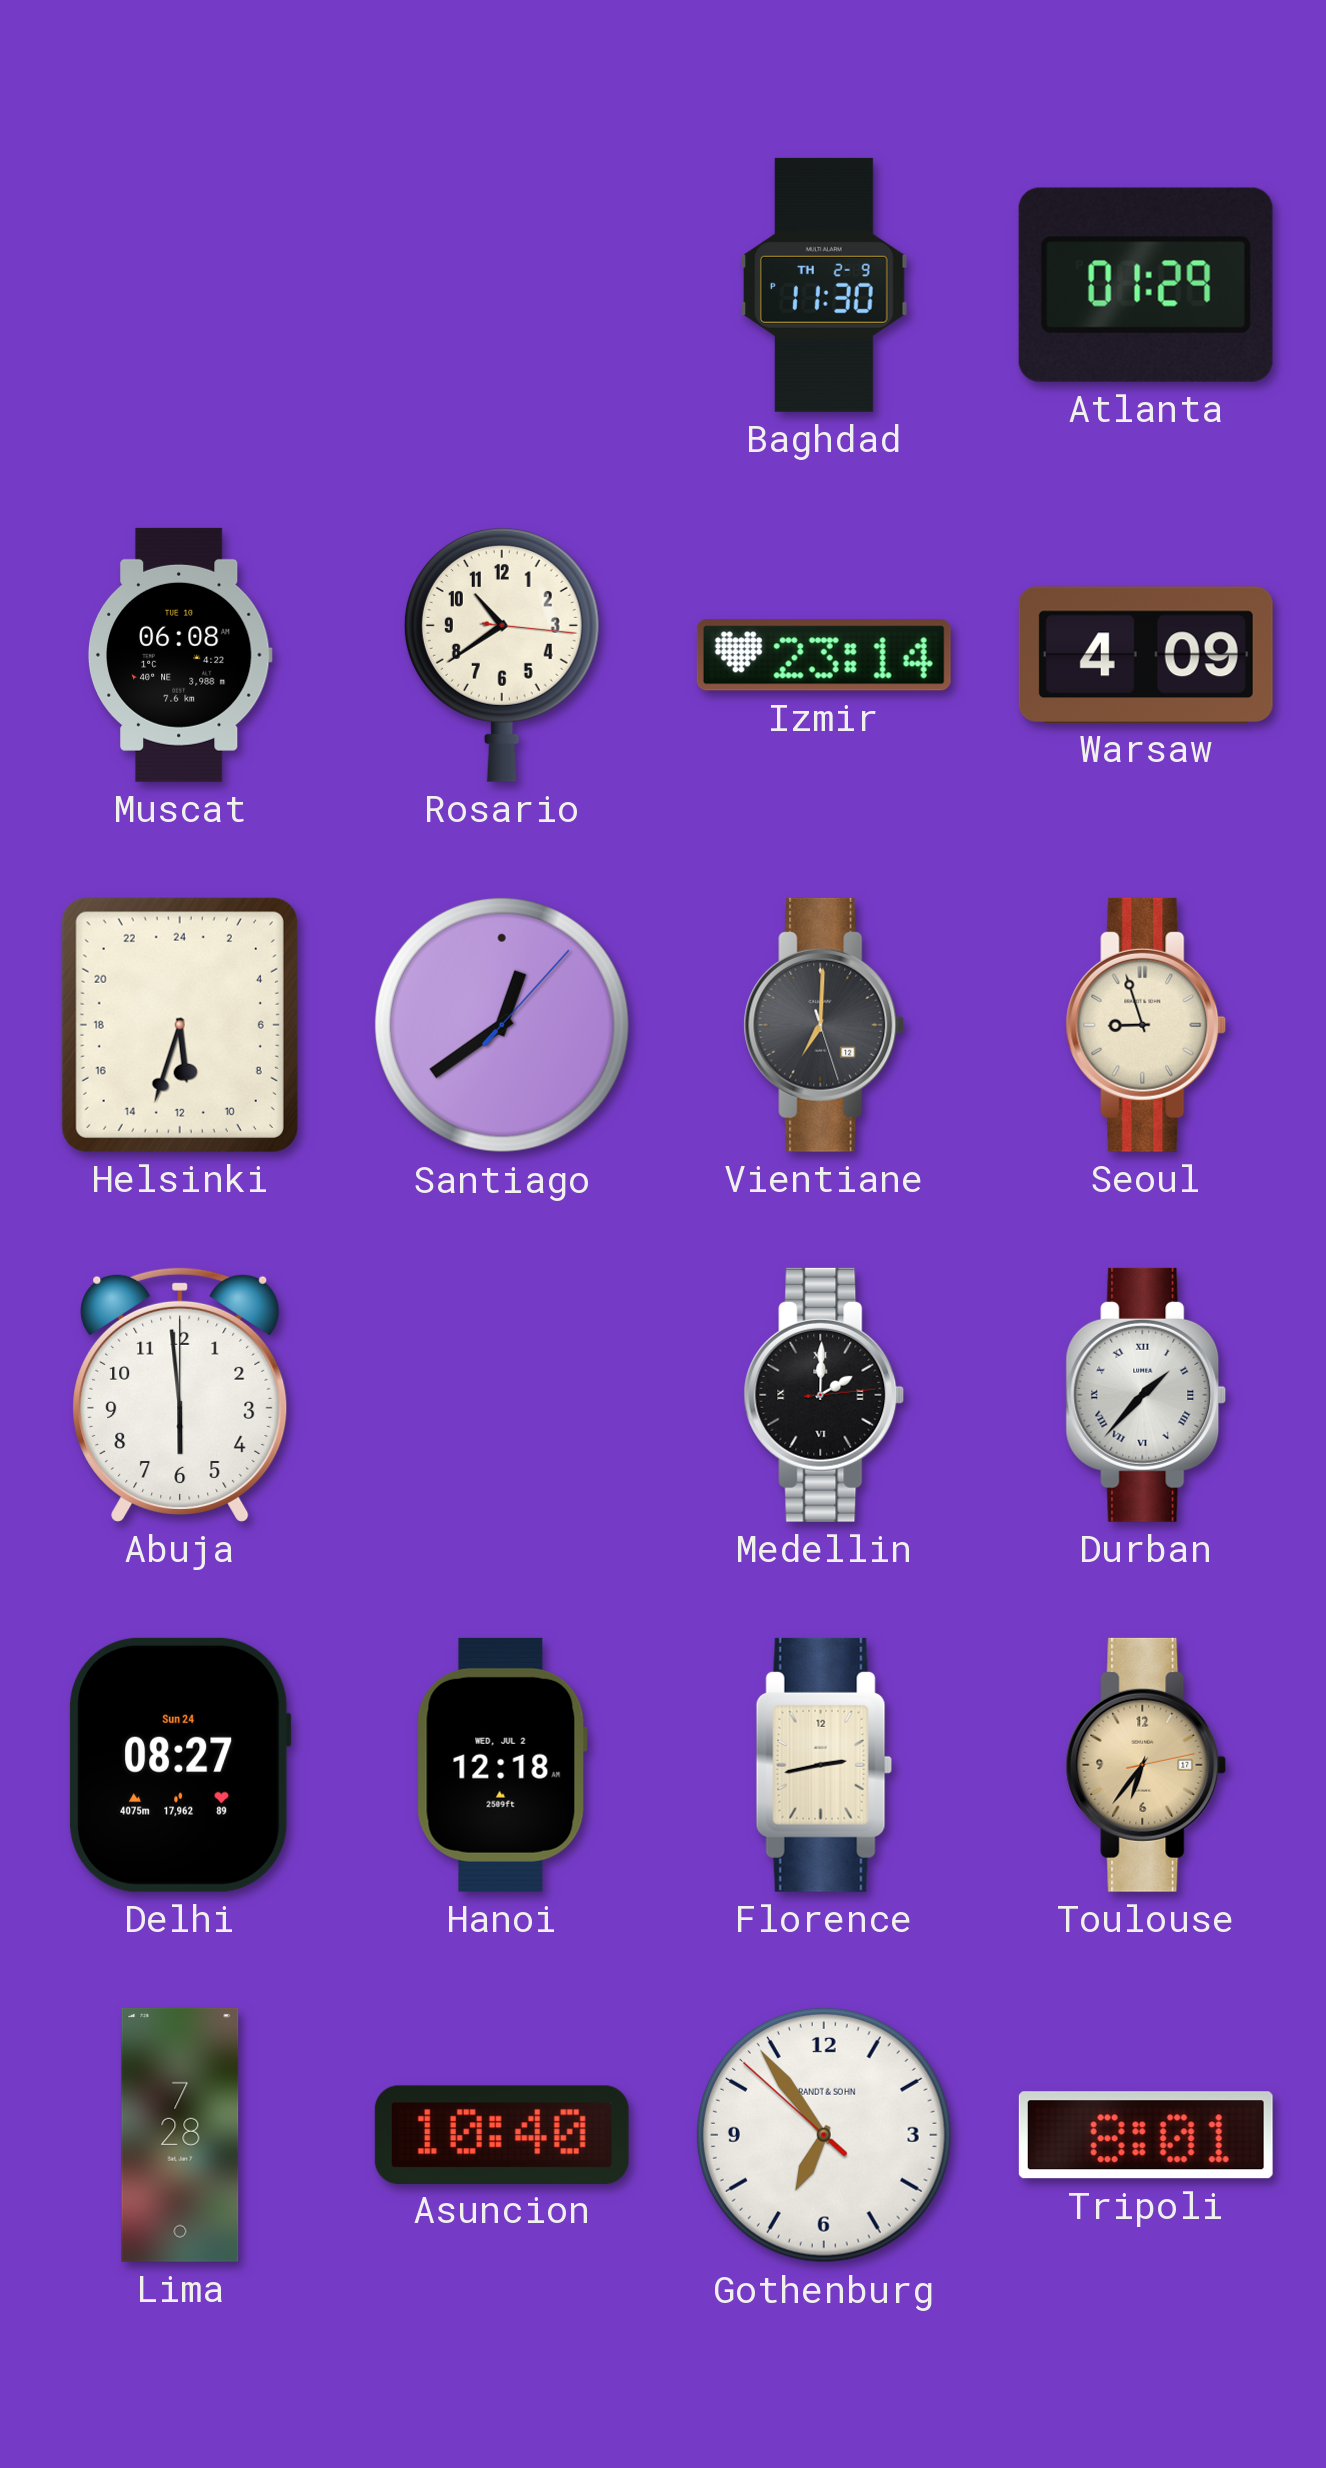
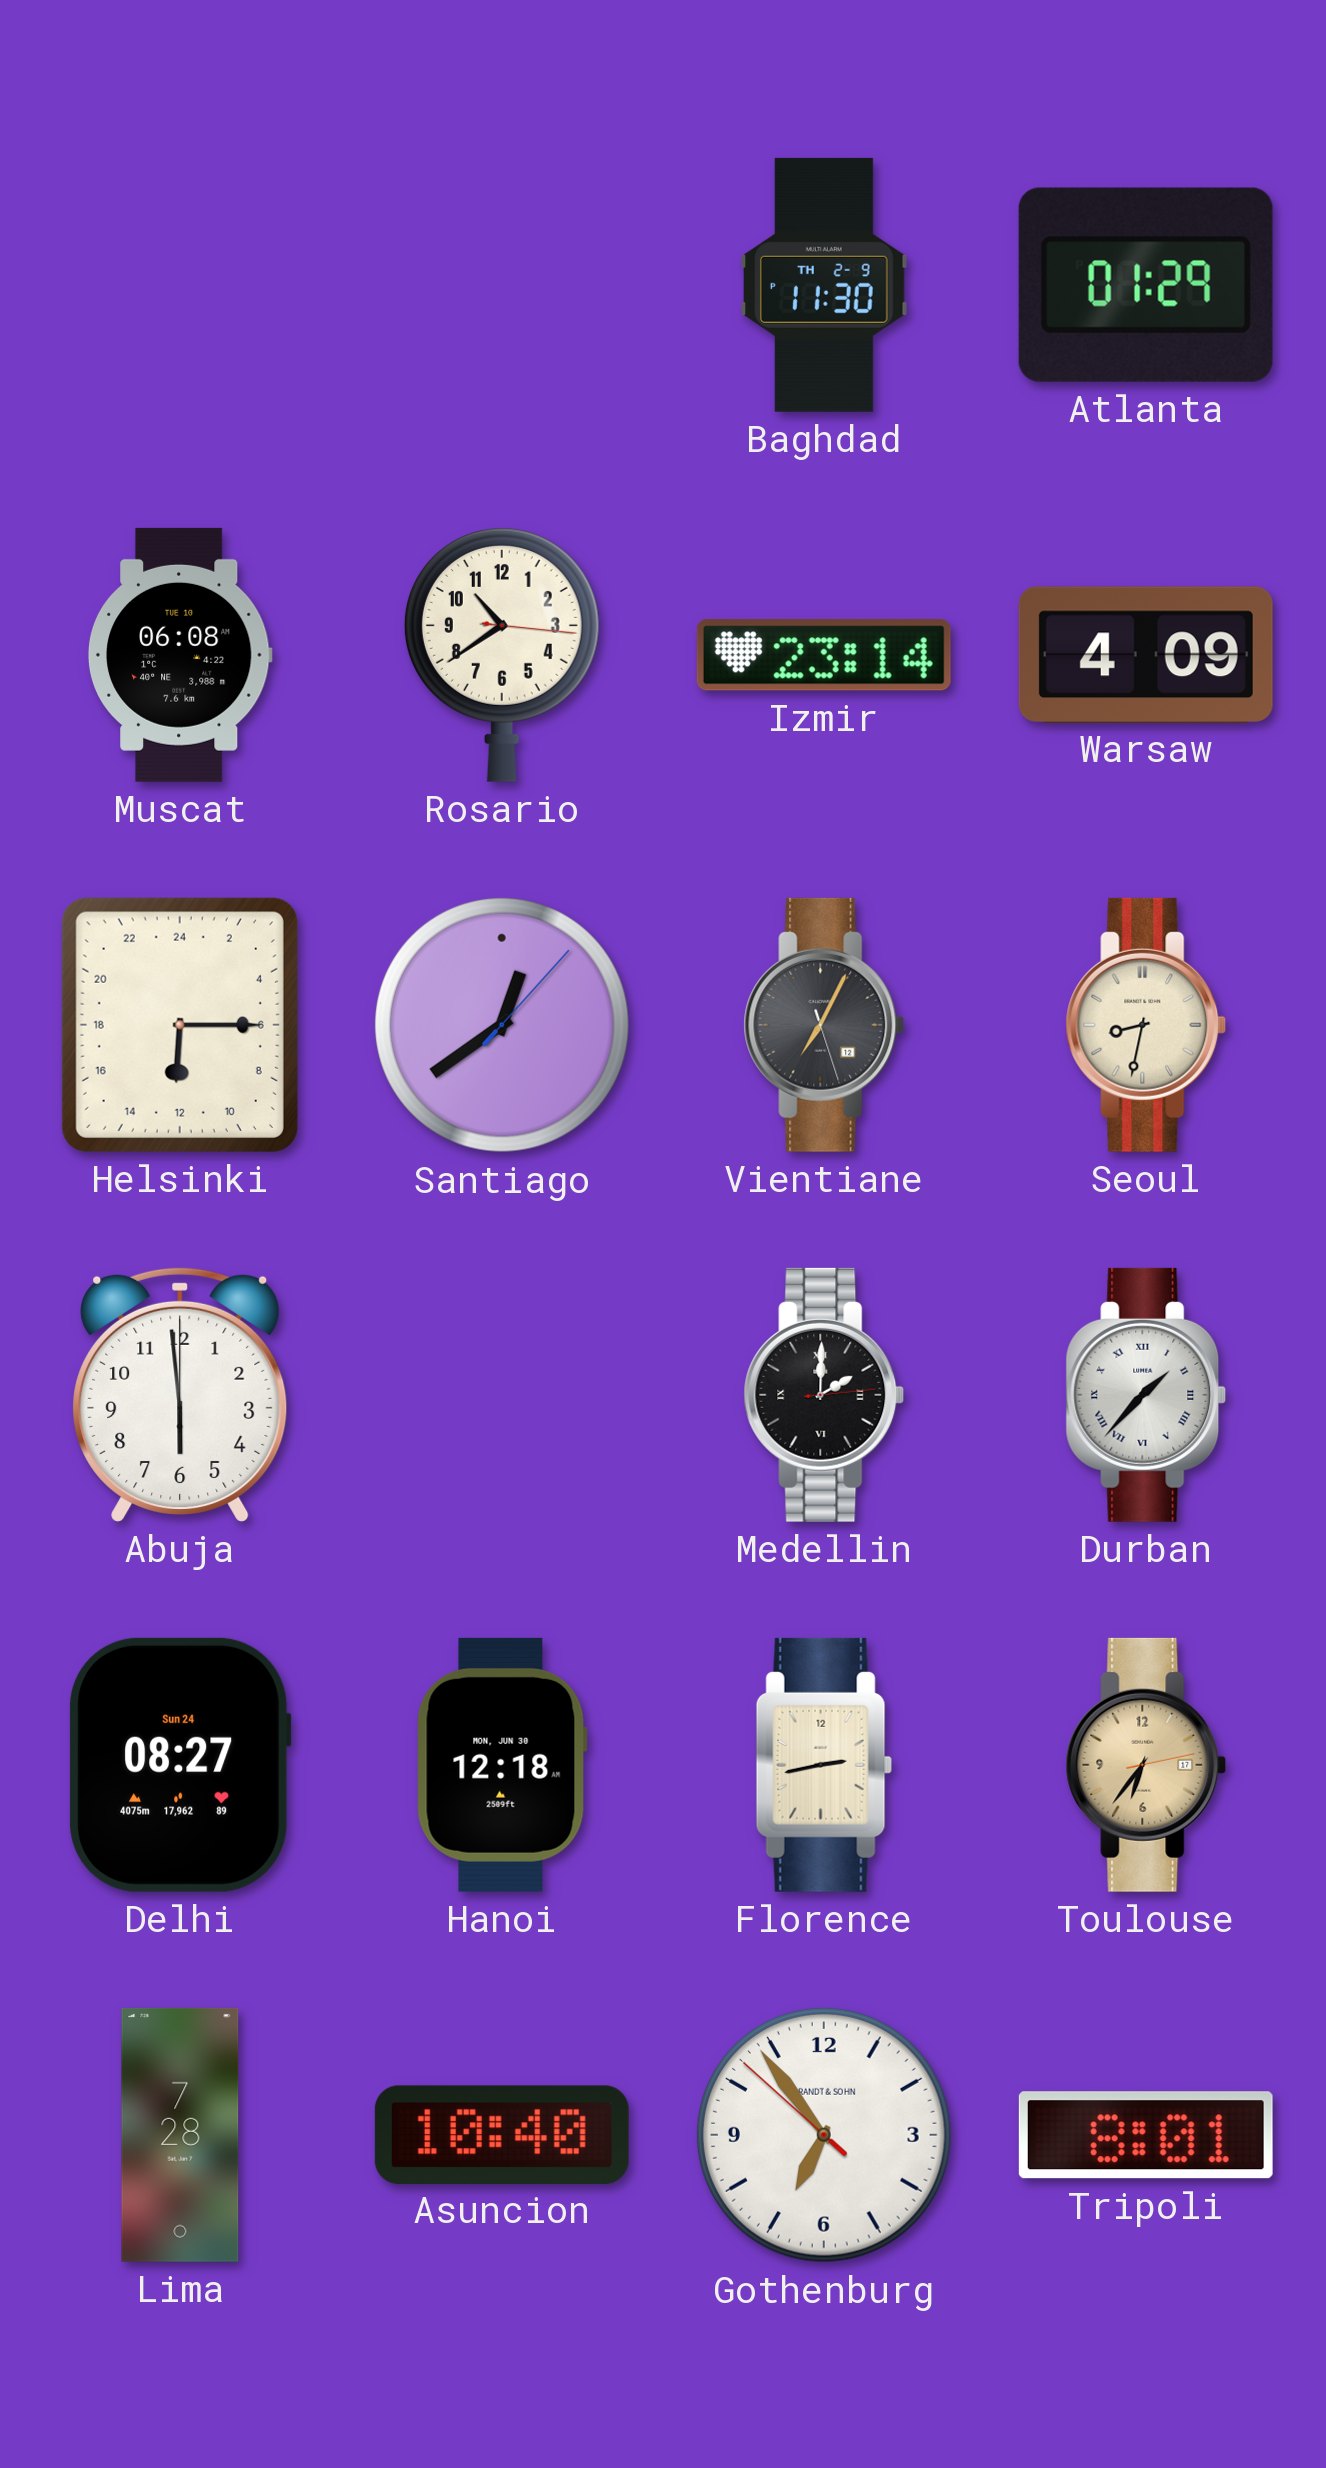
Helsinki: 11:33 -> 12:15 (180, 1025)
Vientiane: 7:00 -> 7:04 (824, 1025)
Seoul: 8:57 -> 8:32 (1146, 1025)
Hanoi date: WED, JUL 2 -> MON, JUN 30 (502, 1765)
